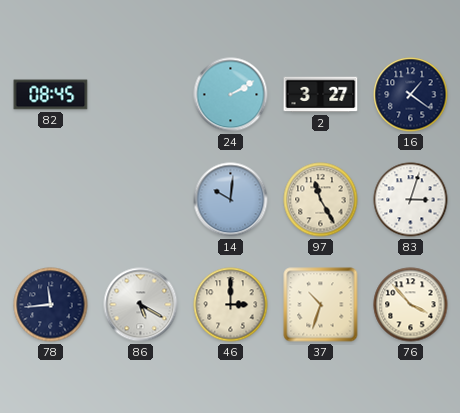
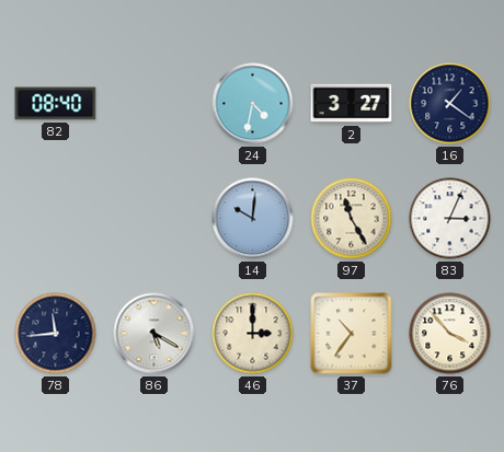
82: 08:45 -> 08:40 (56, 104)
24: 2:10 -> 4:32 (253, 104)
83: 3:03 -> 3:04 (450, 219)
37: 10:33 -> 10:36 (352, 334)
